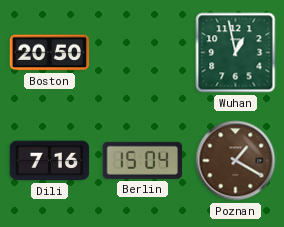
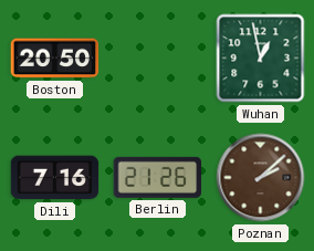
Berlin: 15:04 -> 21:26 (157, 177)
Poznan: 1:20 -> 2:08 (261, 178)
